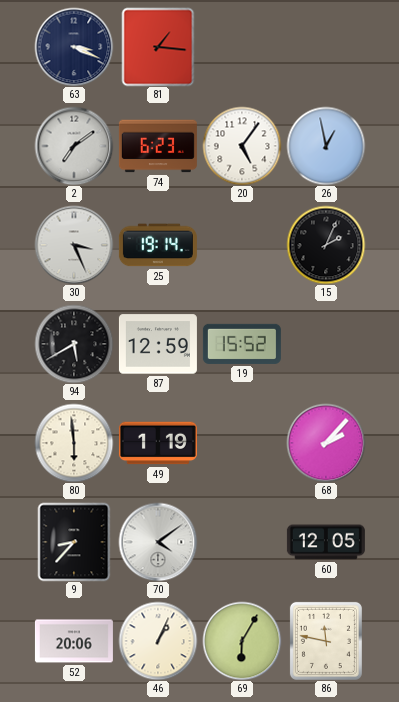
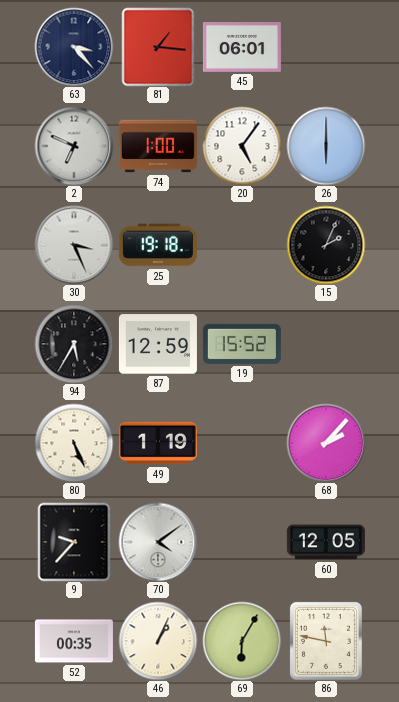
63: 3:19 -> 3:23 (74, 47)
45: none -> 06:01 (242, 48)
2: 7:09 -> 6:49 (74, 146)
74: 6:23 -> 1:00 (158, 146)
26: 12:58 -> 6:00 (326, 146)
25: 19:14 -> 19:18 (158, 245)
94: 5:40 -> 5:35 (74, 344)
80: 5:59 -> 5:26 (74, 443)
9: 8:37 -> 9:37 (74, 542)
52: 20:06 -> 00:35 (74, 641)
